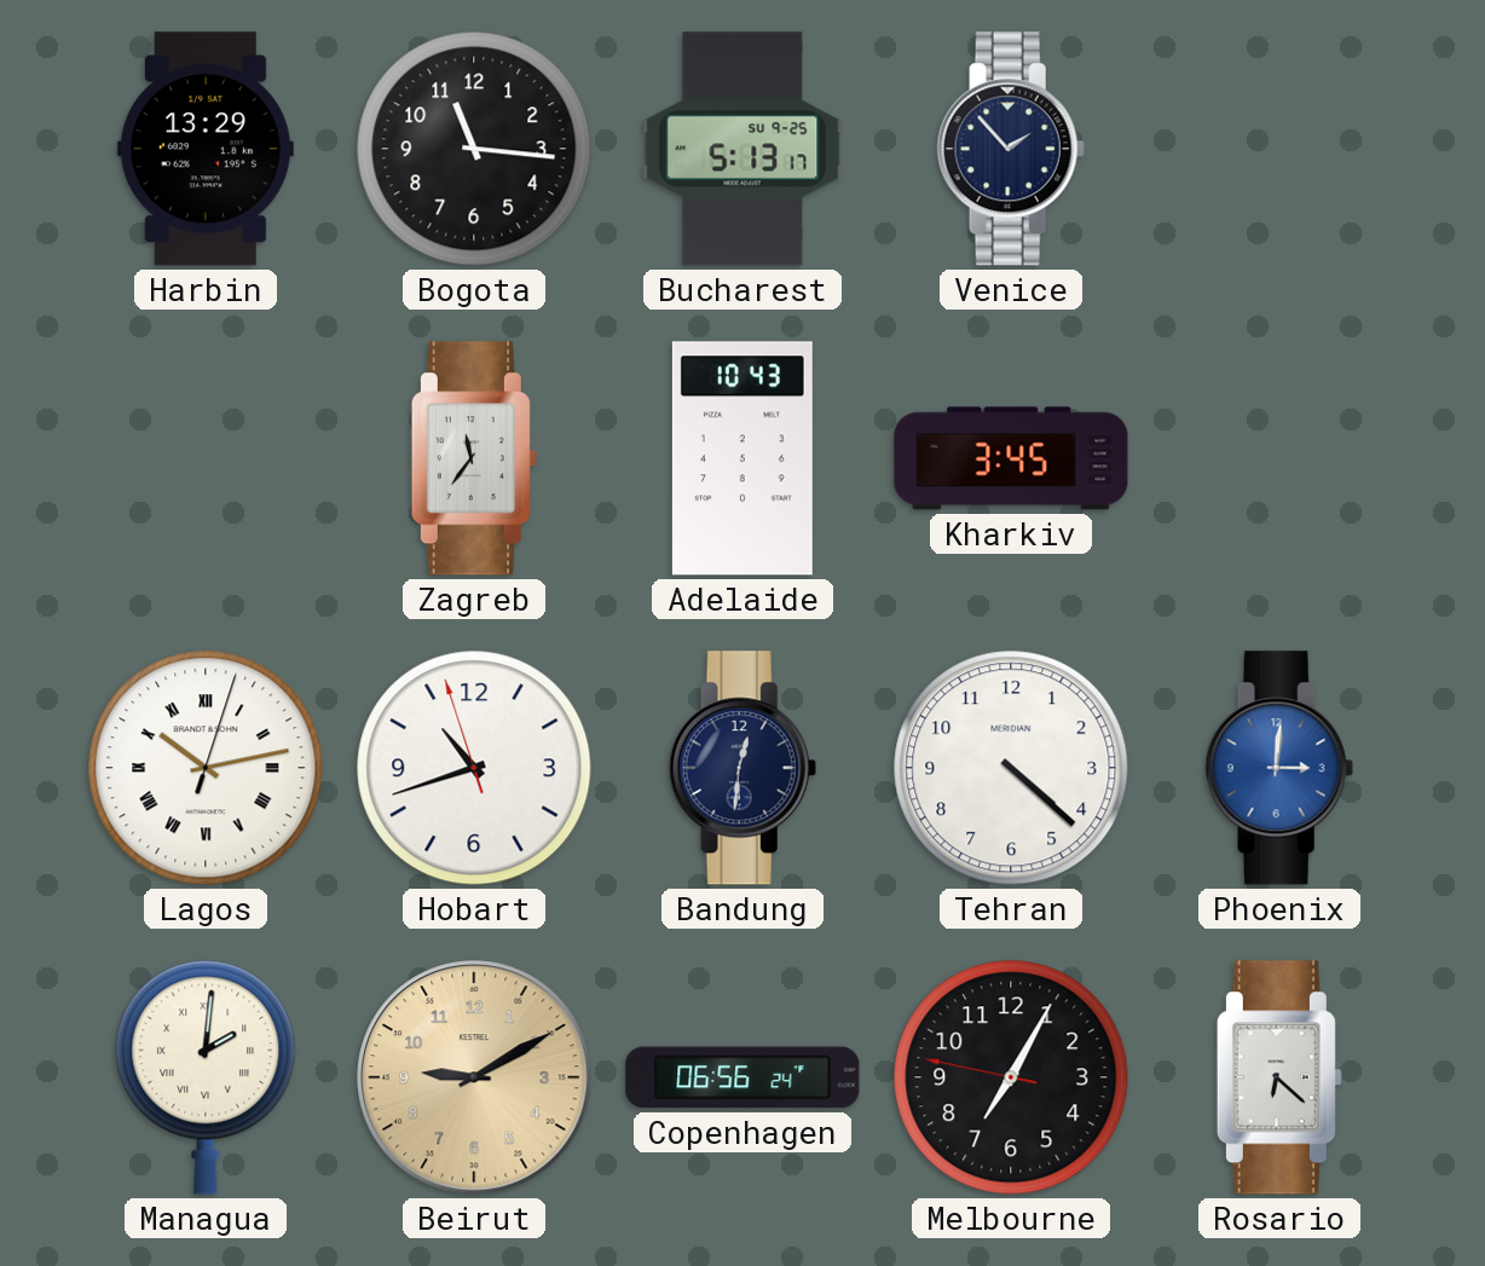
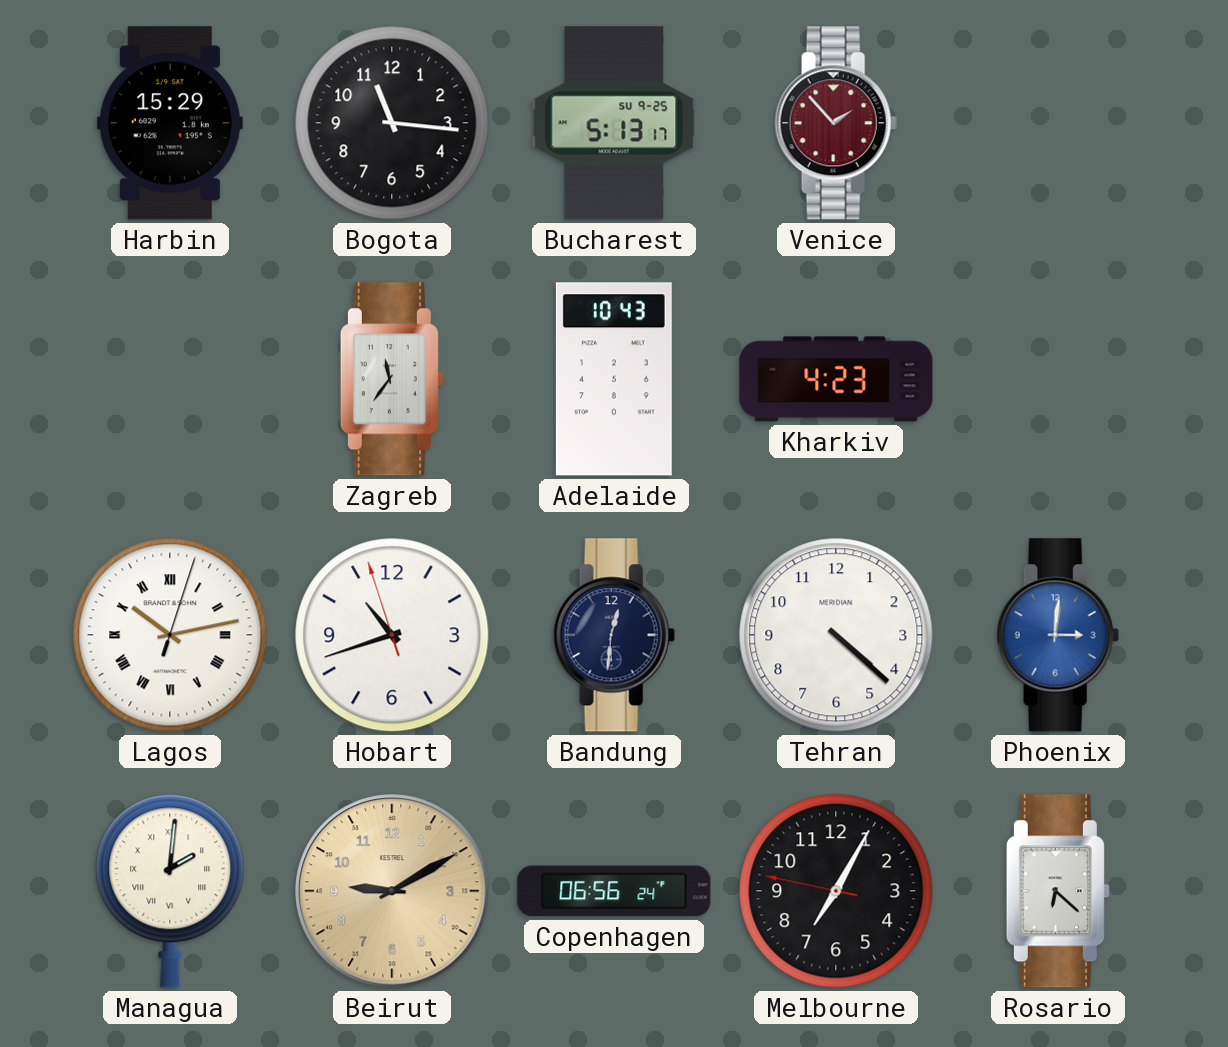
Harbin: 13:29 -> 15:29 (170, 123)
Venice dial: navy -> burgundy (836, 123)
Kharkiv: 3:45 -> 4:23 (836, 379)
